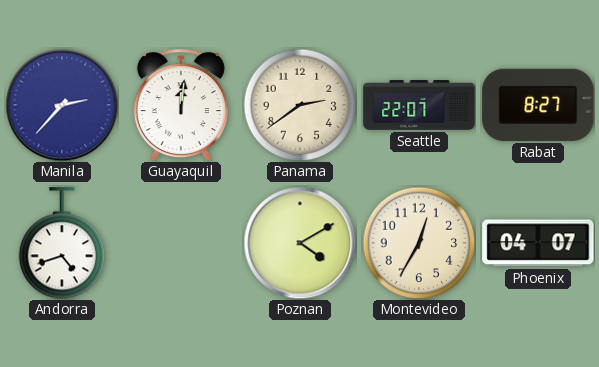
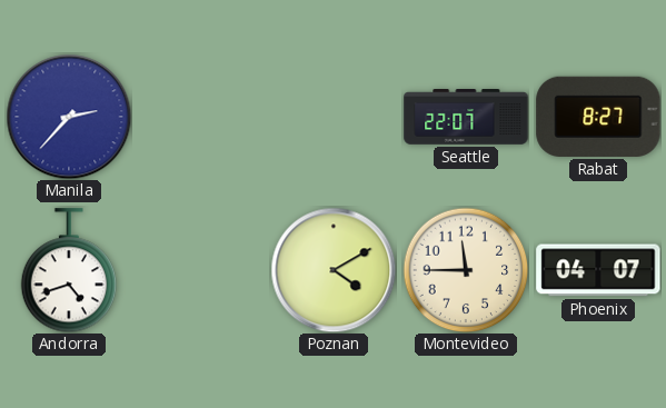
Guayaquil: 12:01 -> none (181, 105)
Panama: 2:39 -> none (300, 105)
Montevideo: 12:35 -> 11:45 (466, 270)
